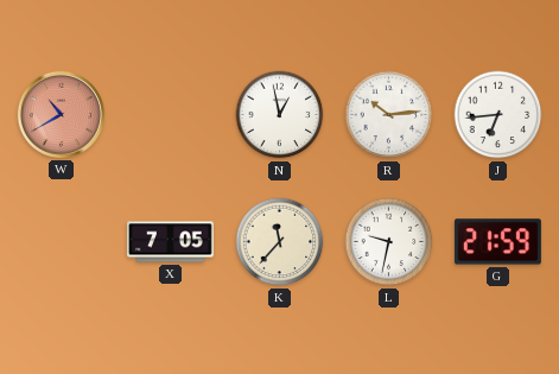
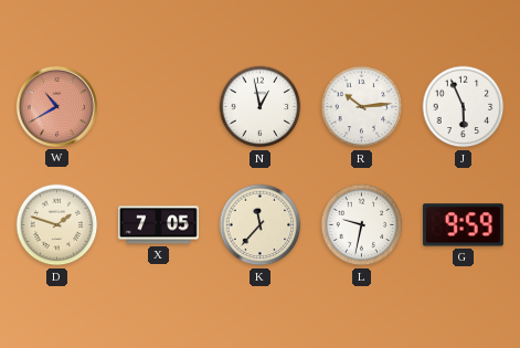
J: 6:44 -> 5:56 (464, 107)
D: none -> 1:48 (57, 225)
G: 21:59 -> 9:59 (463, 225)
